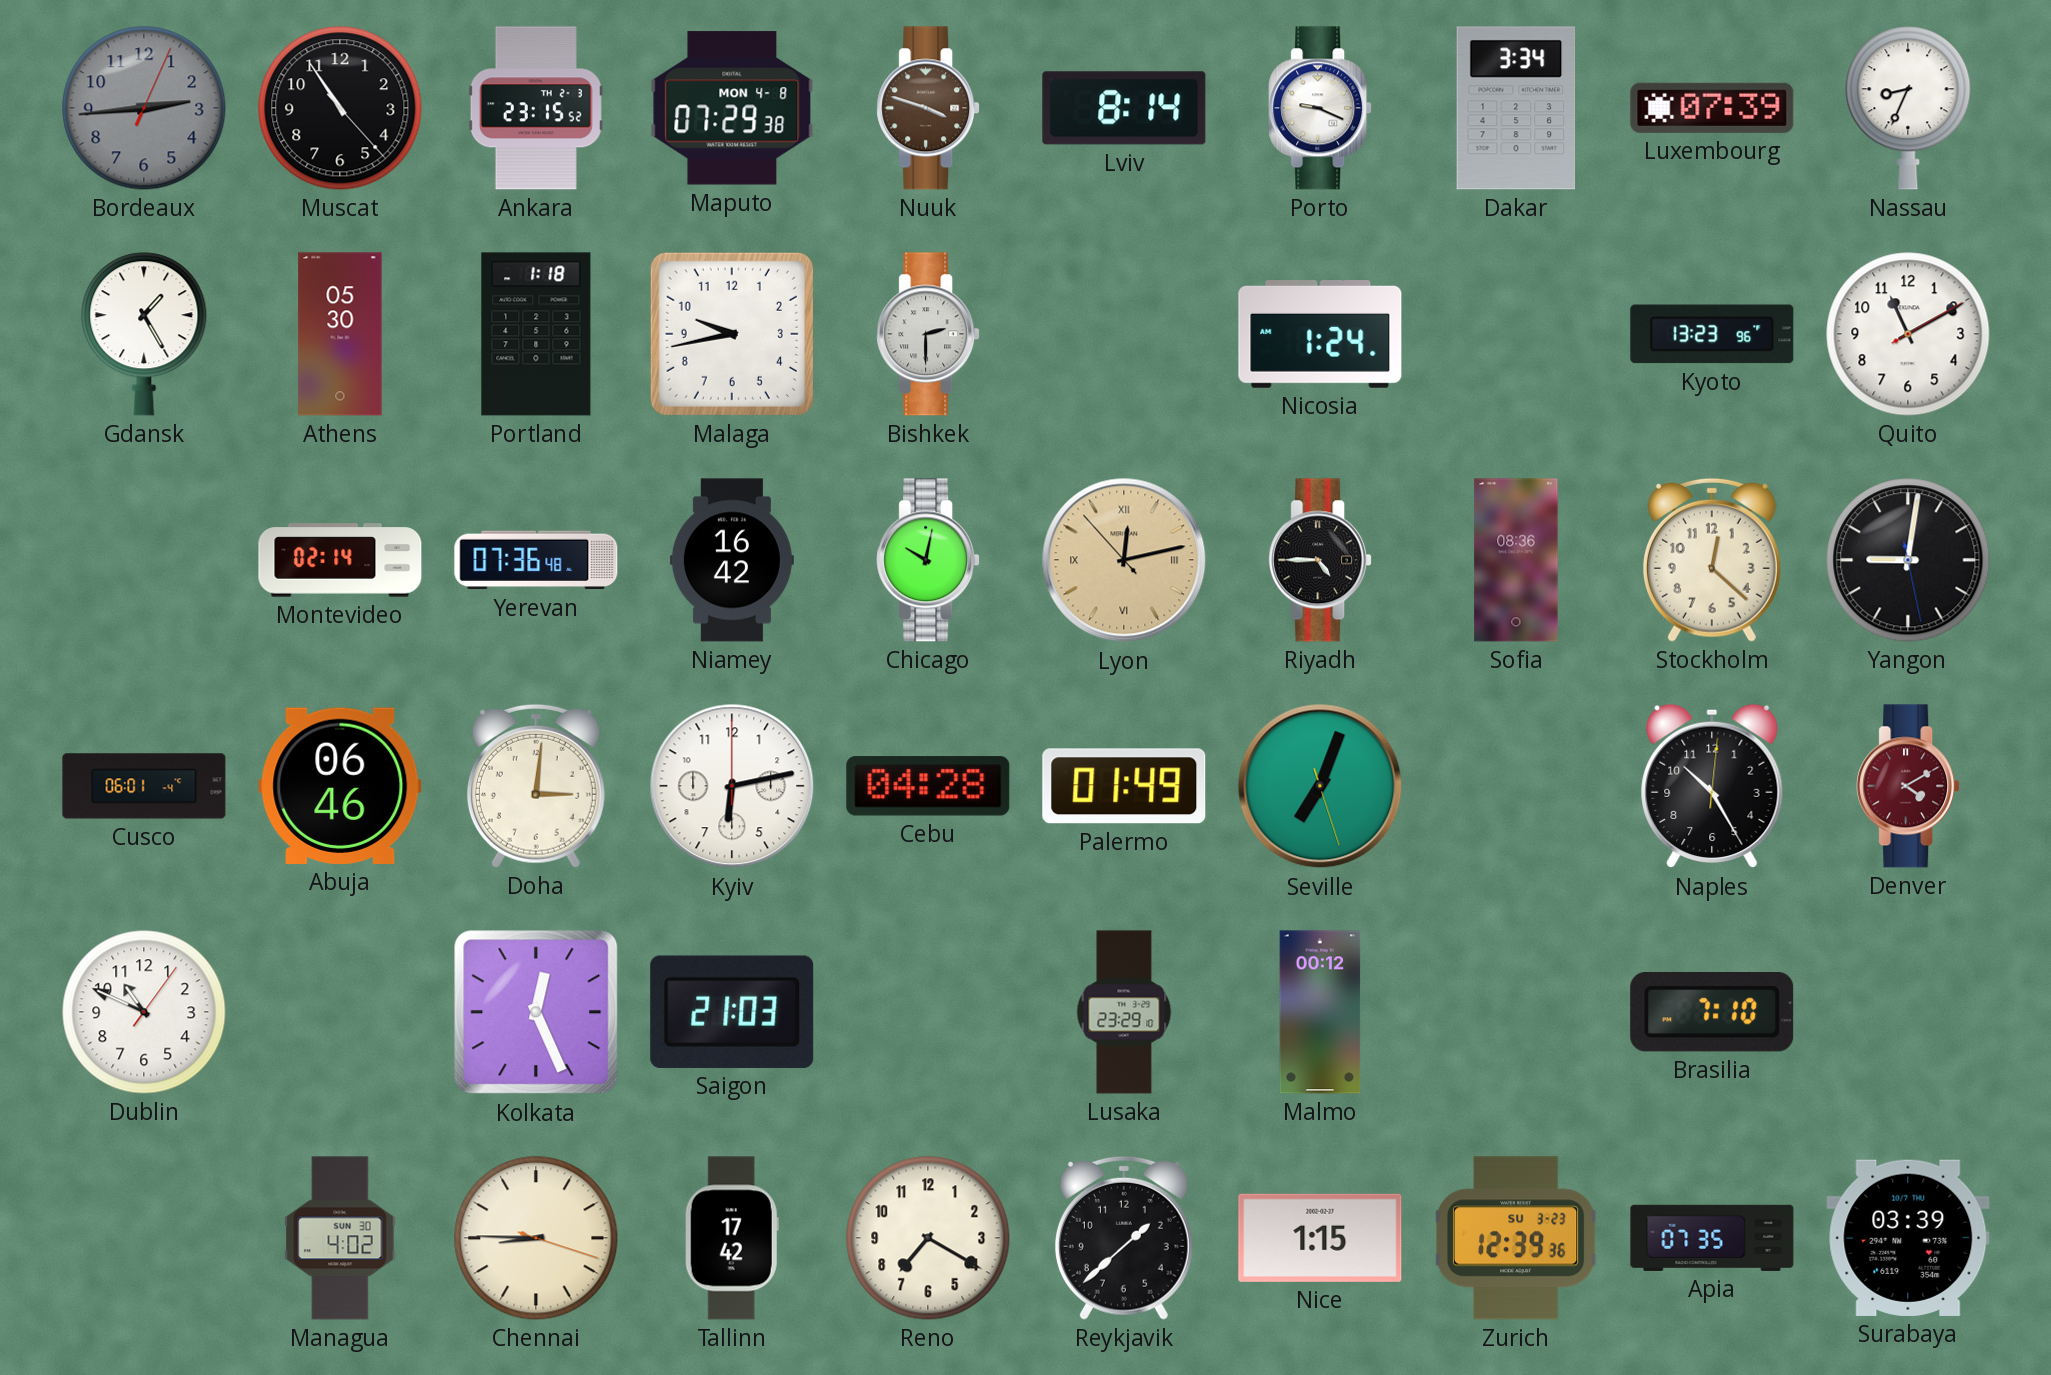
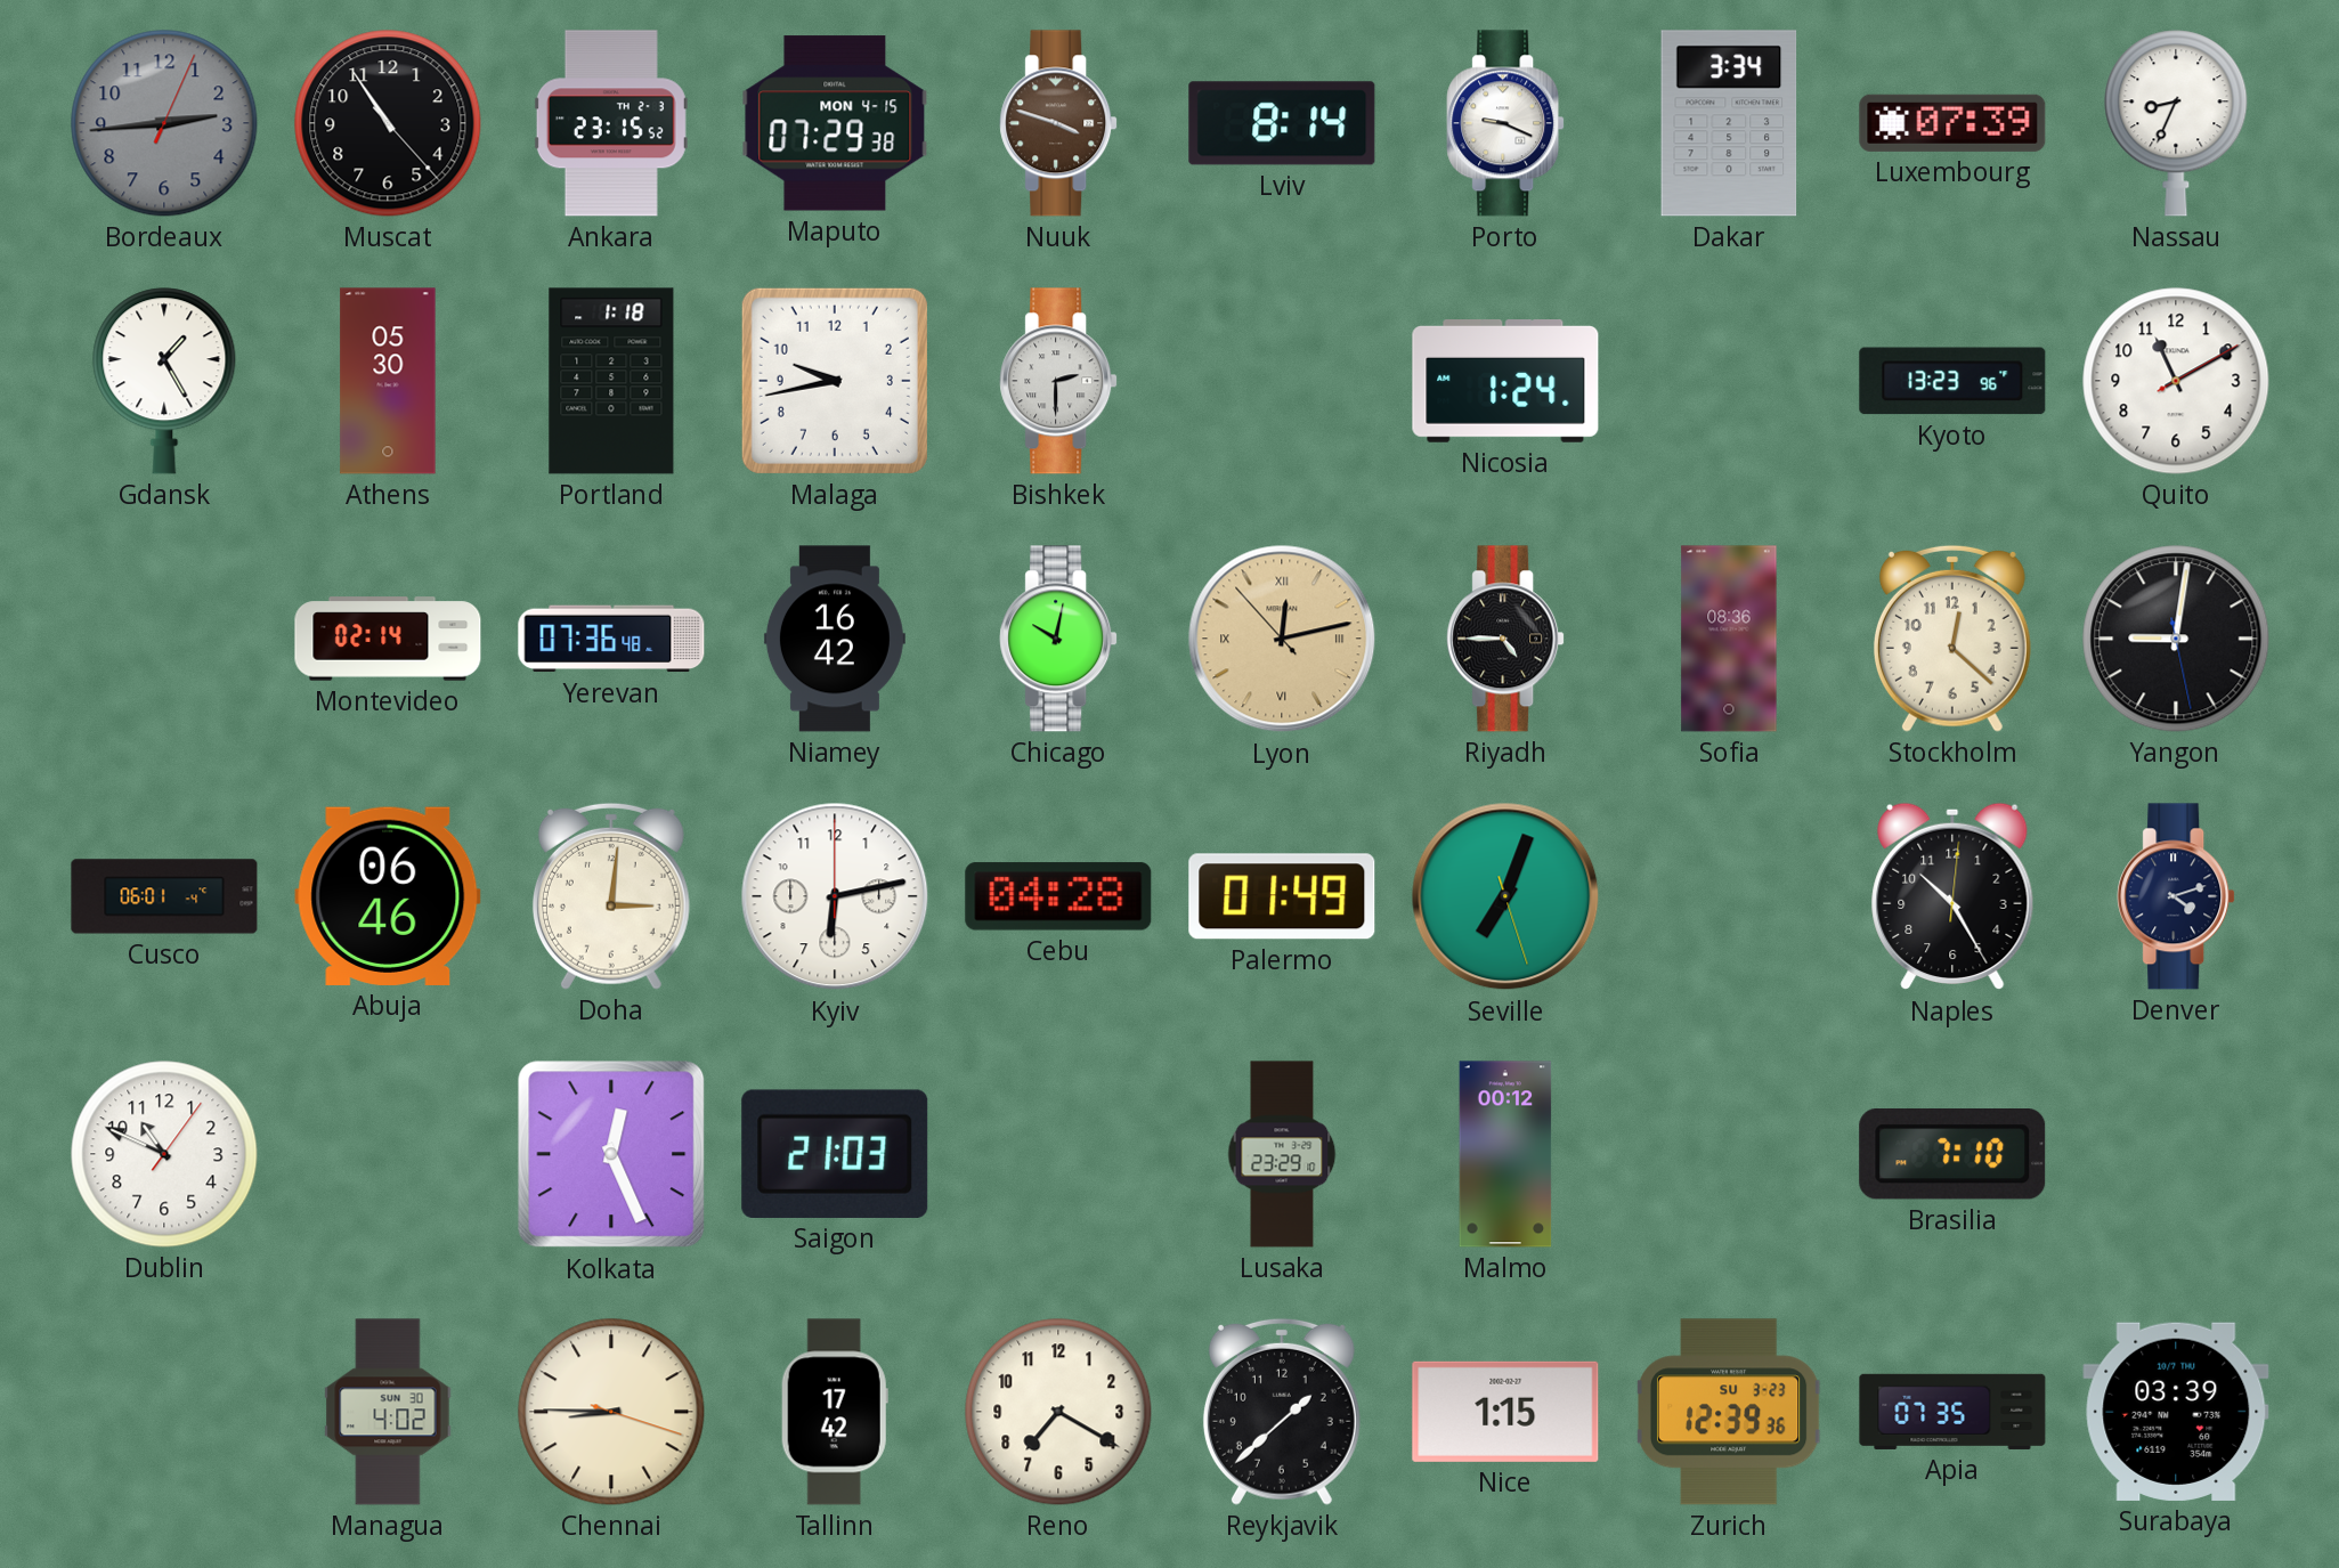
Maputo date: MON 4-8 -> MON 4-15 (835, 123)
Denver: 4:10 -> 4:12 (2176, 896)
Denver dial: burgundy -> navy (2176, 896)
